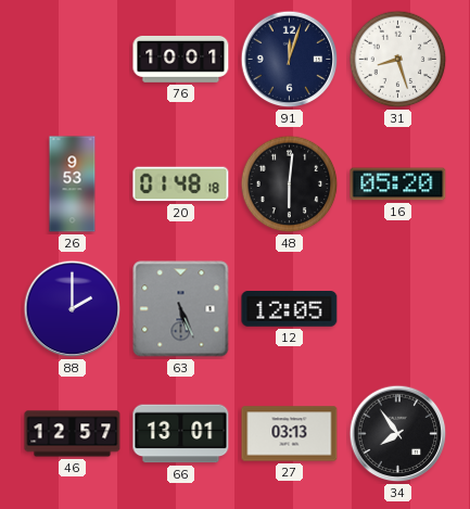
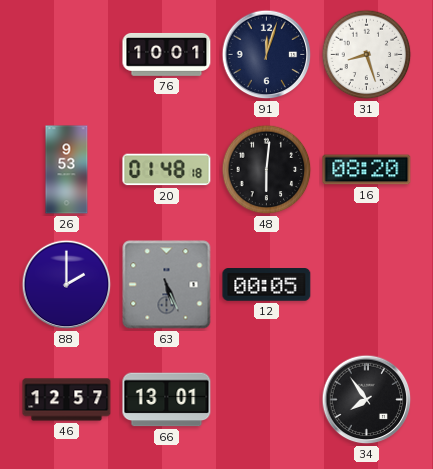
16: 05:20 -> 08:20 (367, 170)
12: 12:05 -> 00:05 (267, 285)
27: 03:13 -> none (290, 434)
